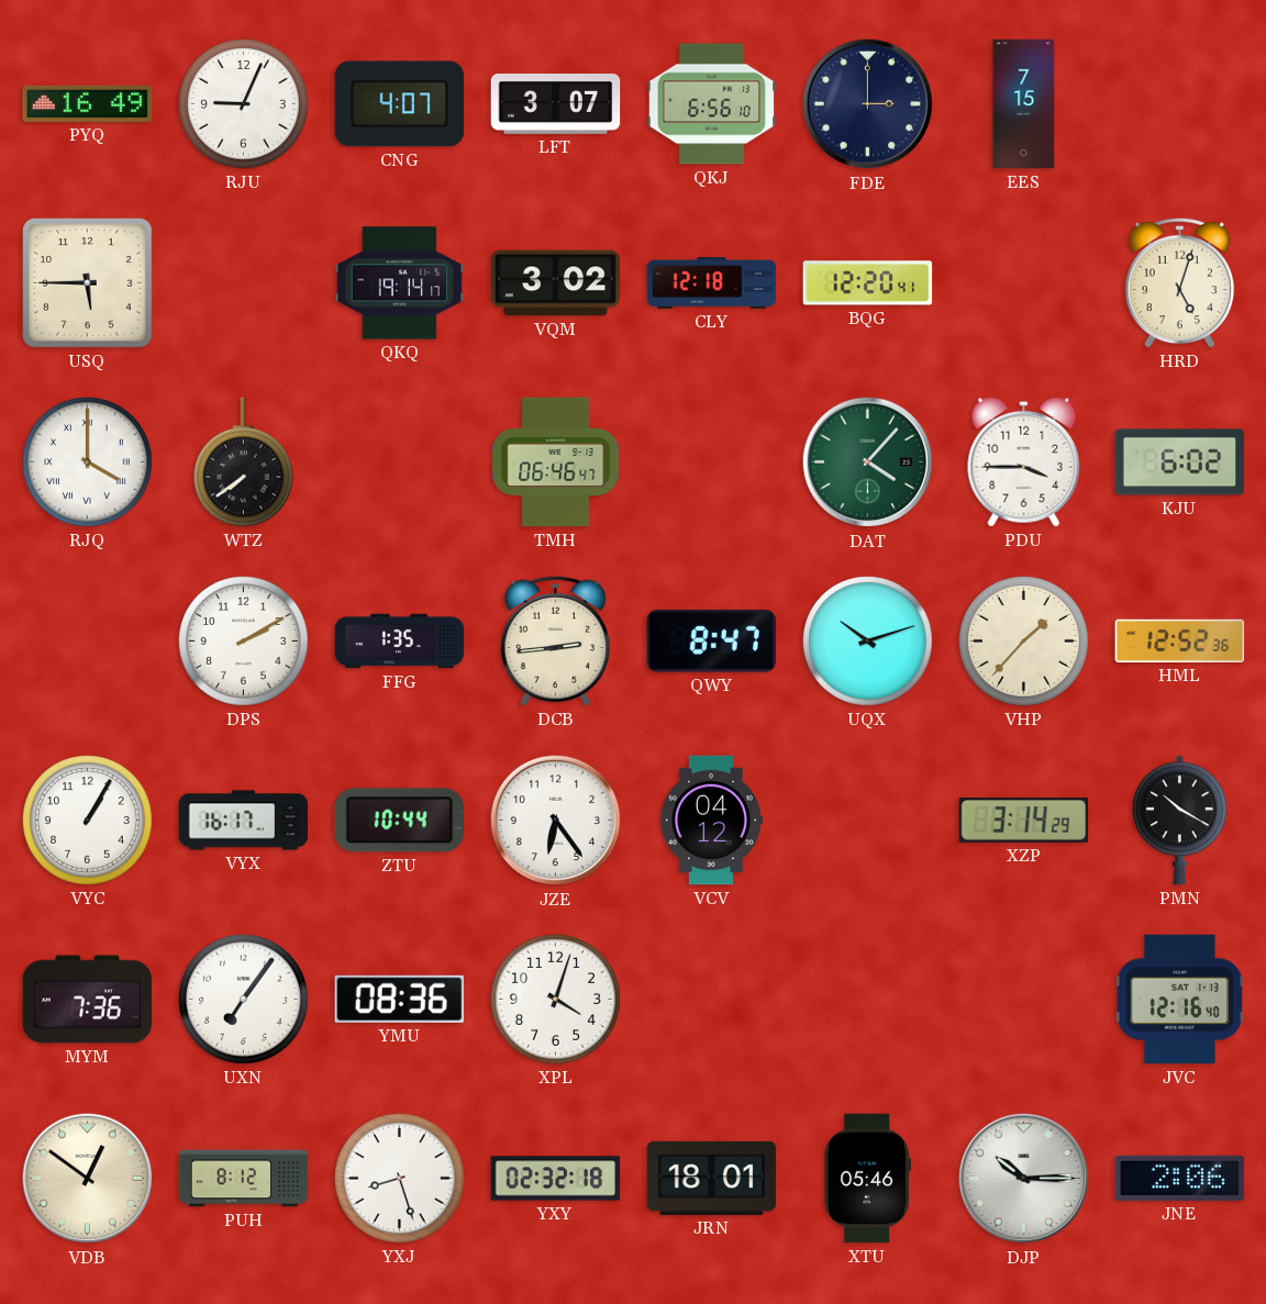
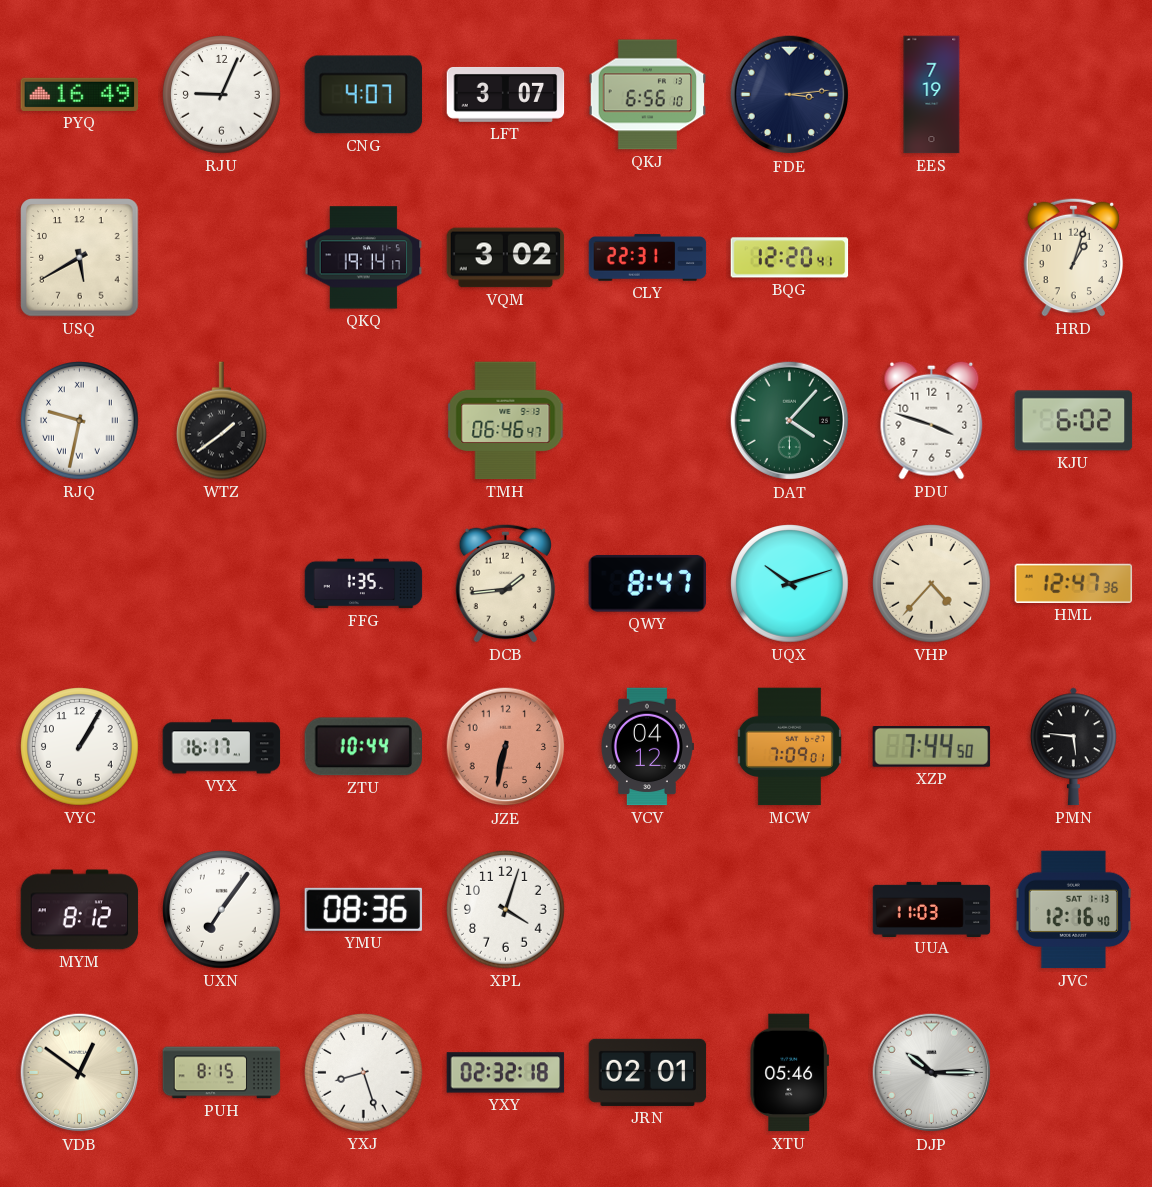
FDE: 3:00 -> 3:14 (790, 95)
EES: 7:15 -> 7:19 (932, 95)
USQ: 5:45 -> 5:40 (80, 258)
CLY: 12:18 -> 22:31 (648, 258)
HRD: 5:03 -> 1:03 (1074, 257)
RJQ: 4:00 -> 9:32 (80, 421)
WTZ: 7:39 -> 1:39 (222, 421)
PDU: 3:45 -> 3:48 (932, 420)
DPS: 2:10 -> none (244, 642)
DCB: 2:44 -> 1:44 (506, 583)
VHP: 1:37 -> 4:37 (932, 584)
HML: 12:52 -> 12:47 (1074, 583)
JZE: 6:24 -> 6:32 (506, 747)
JZE dial: white -> salmon (506, 747)
MCW: none -> 7:09 (789, 747)
XZP: 3:14 -> 7:44 (932, 747)
PMN: 10:20 -> 5:46 (1073, 747)
MYM: 7:36 -> 8:12 (80, 910)
UUA: none -> 11:03 (932, 909)
PUH: 8:12 -> 8:15 (222, 1073)
JRN: 18:01 -> 02:01 (648, 1072)
JNE: 2:06 -> none (1180, 1178)
